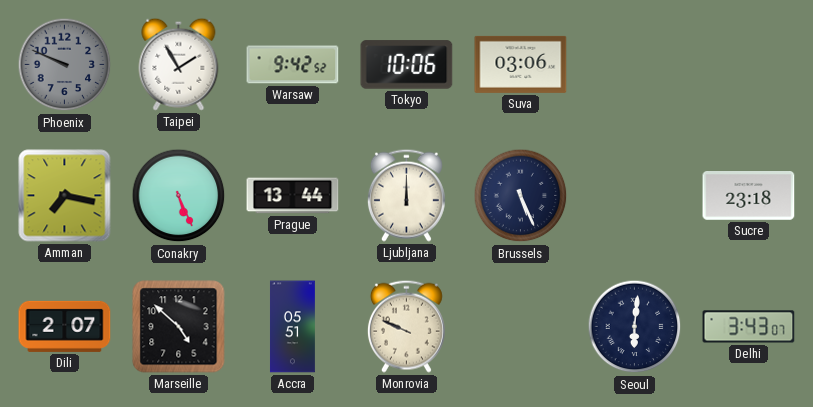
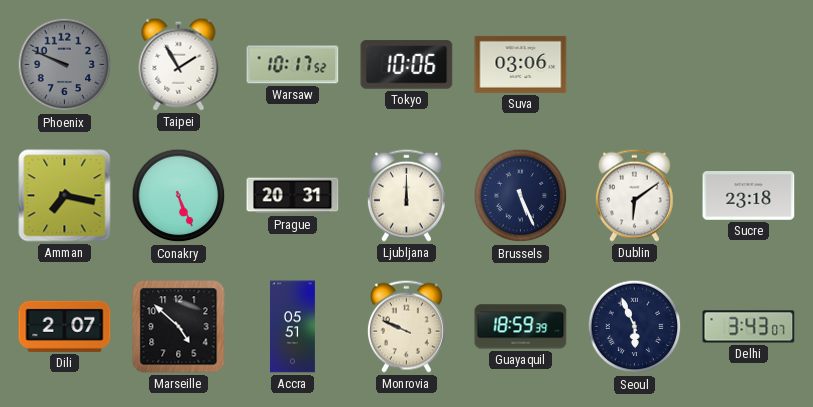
Warsaw: 9:42 -> 10:17 (293, 65)
Prague: 13:44 -> 20:31 (293, 196)
Dublin: none -> 6:09 (634, 195)
Guayaquil: none -> 18:59 (521, 327)
Seoul: 6:01 -> 5:56 (635, 327)
